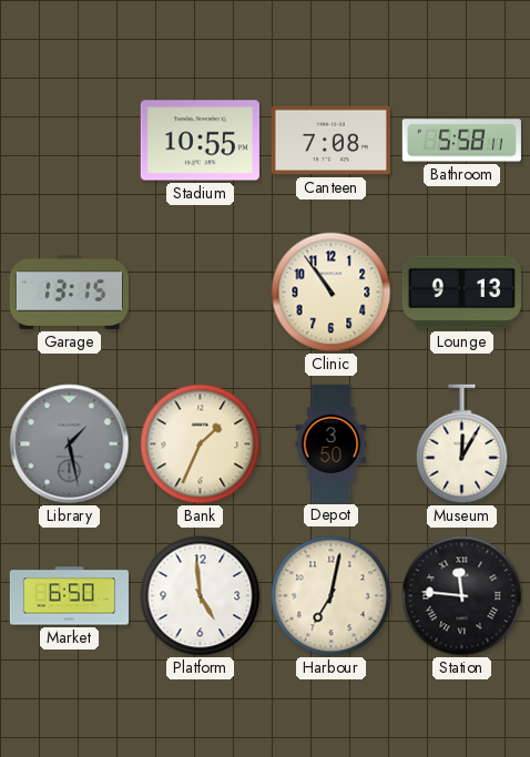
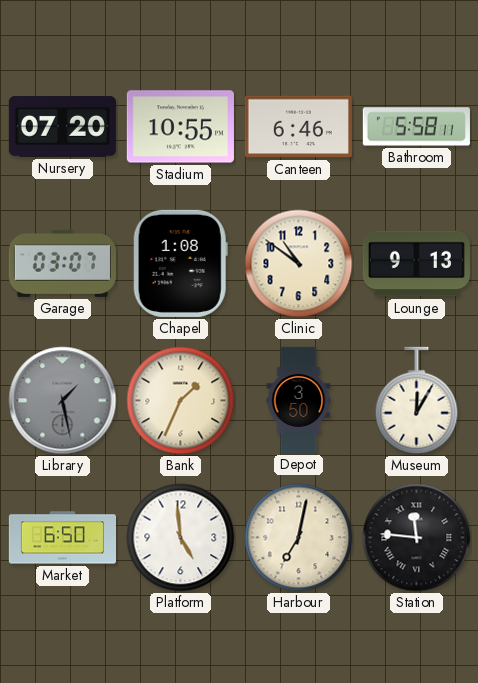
Nursery: none -> 07:20 (62, 127)
Canteen: 7:08 -> 6:46 (298, 127)
Garage: 13:15 -> 03:07 (62, 263)
Chapel: none -> 1:08 (180, 263)
Clinic: 10:54 -> 10:51 (299, 264)
